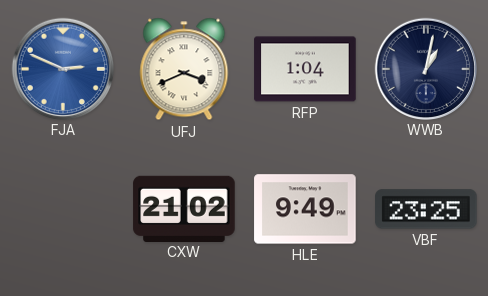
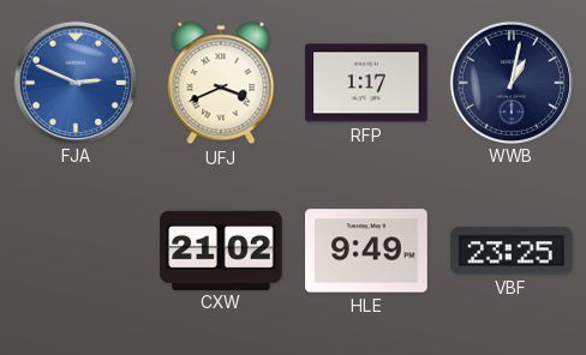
RFP: 1:04 -> 1:17 (366, 83)
